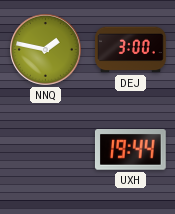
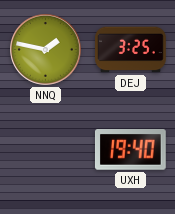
DEJ: 3:00 -> 3:25 (131, 50)
UXH: 19:44 -> 19:40 (130, 150)
